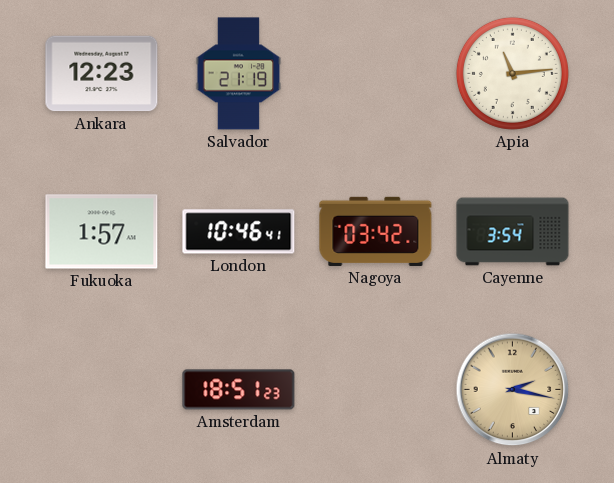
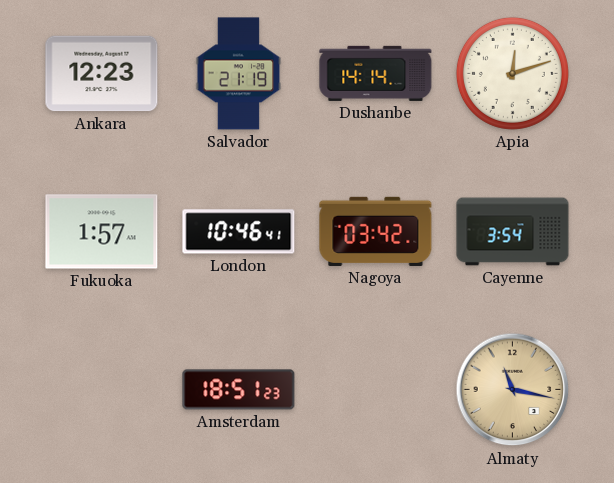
Dushanbe: none -> 14:14 (376, 73)
Apia: 11:14 -> 12:12 (512, 73)
Almaty: 2:17 -> 11:17 (513, 390)
